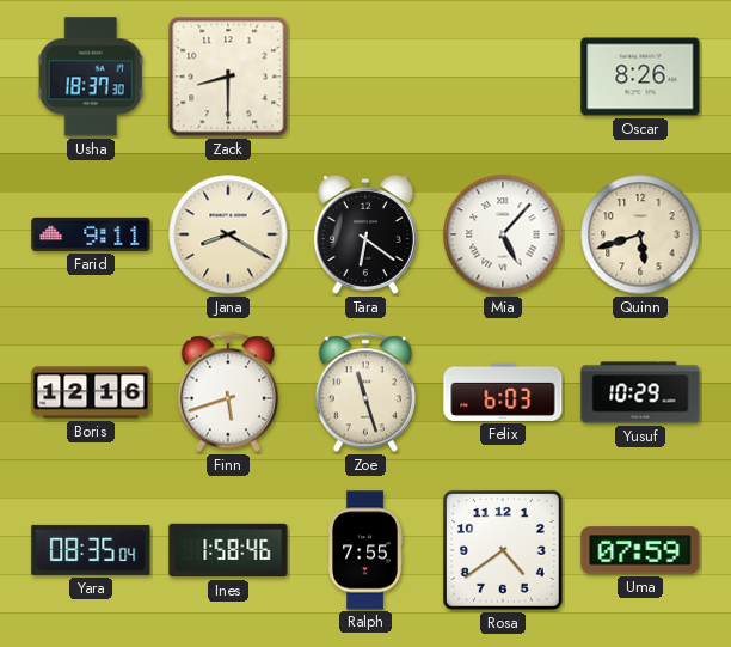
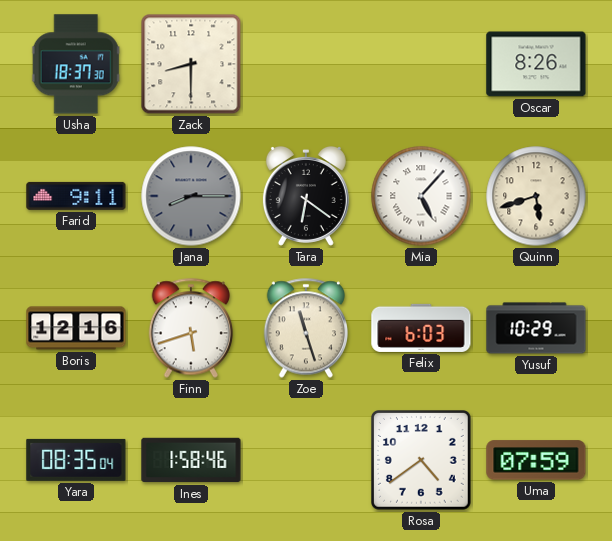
Jana: 8:20 -> 8:15 (191, 196)
Jana dial: cream -> grey (191, 196)
Ralph: 7:55 -> none (365, 550)
